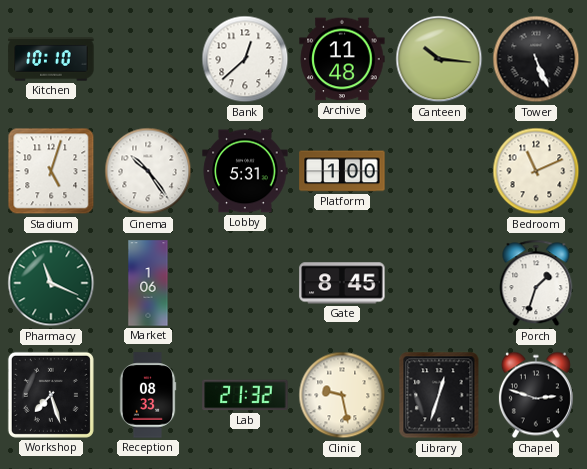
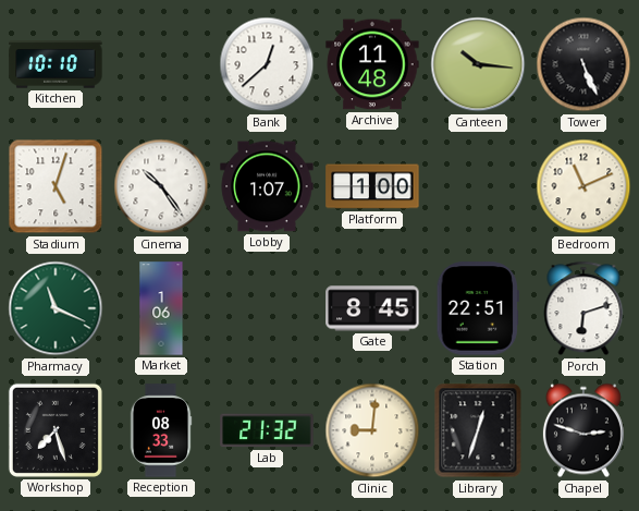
Lobby: 5:31 -> 1:07 (267, 186)
Station: none -> 22:51 (478, 308)
Porch: 1:33 -> 6:12 (583, 308)
Clinic: 9:28 -> 9:01 (372, 430)
